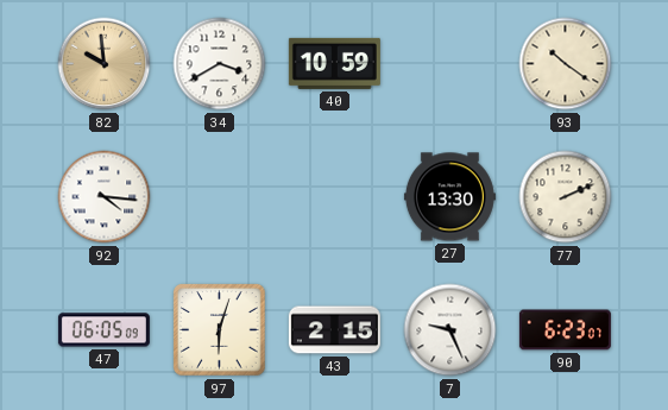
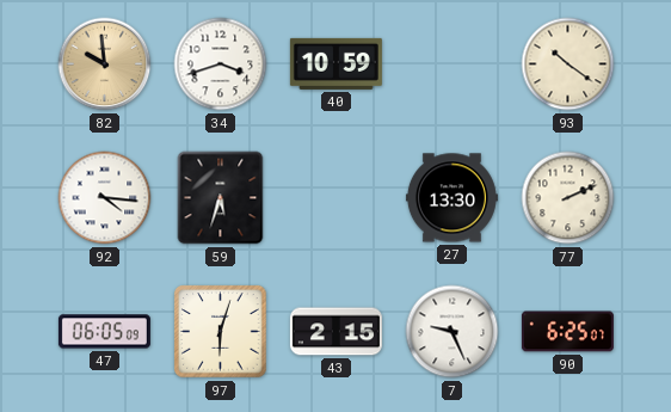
34: 3:40 -> 3:42 (221, 64)
59: none -> 5:33 (221, 198)
90: 6:23 -> 6:25 (567, 332)
